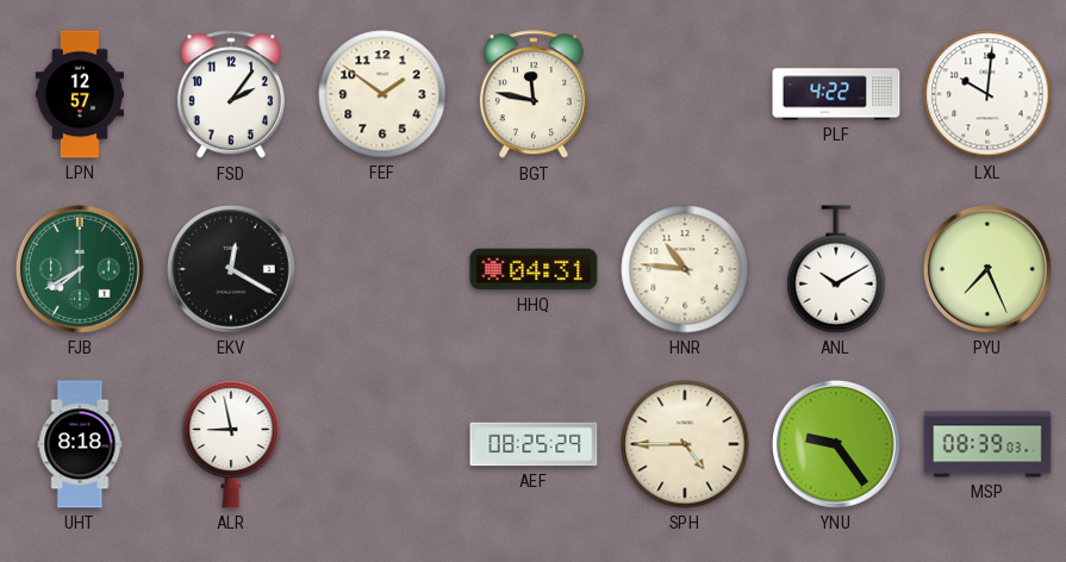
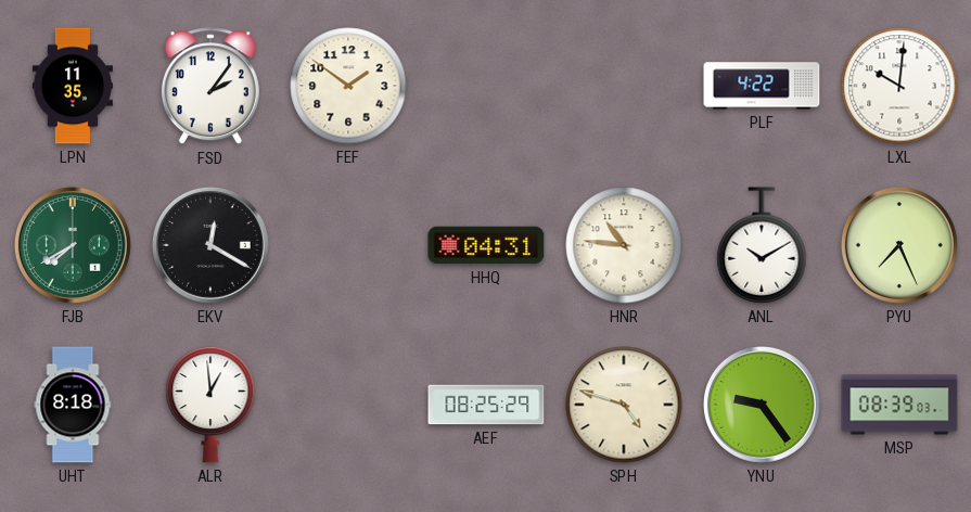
LPN: 12:57 -> 11:35 (73, 86)
BGT: 11:47 -> none (534, 95)
ALR: 8:58 -> 12:59 (210, 405)
SPH: 4:45 -> 4:48 (624, 405)
